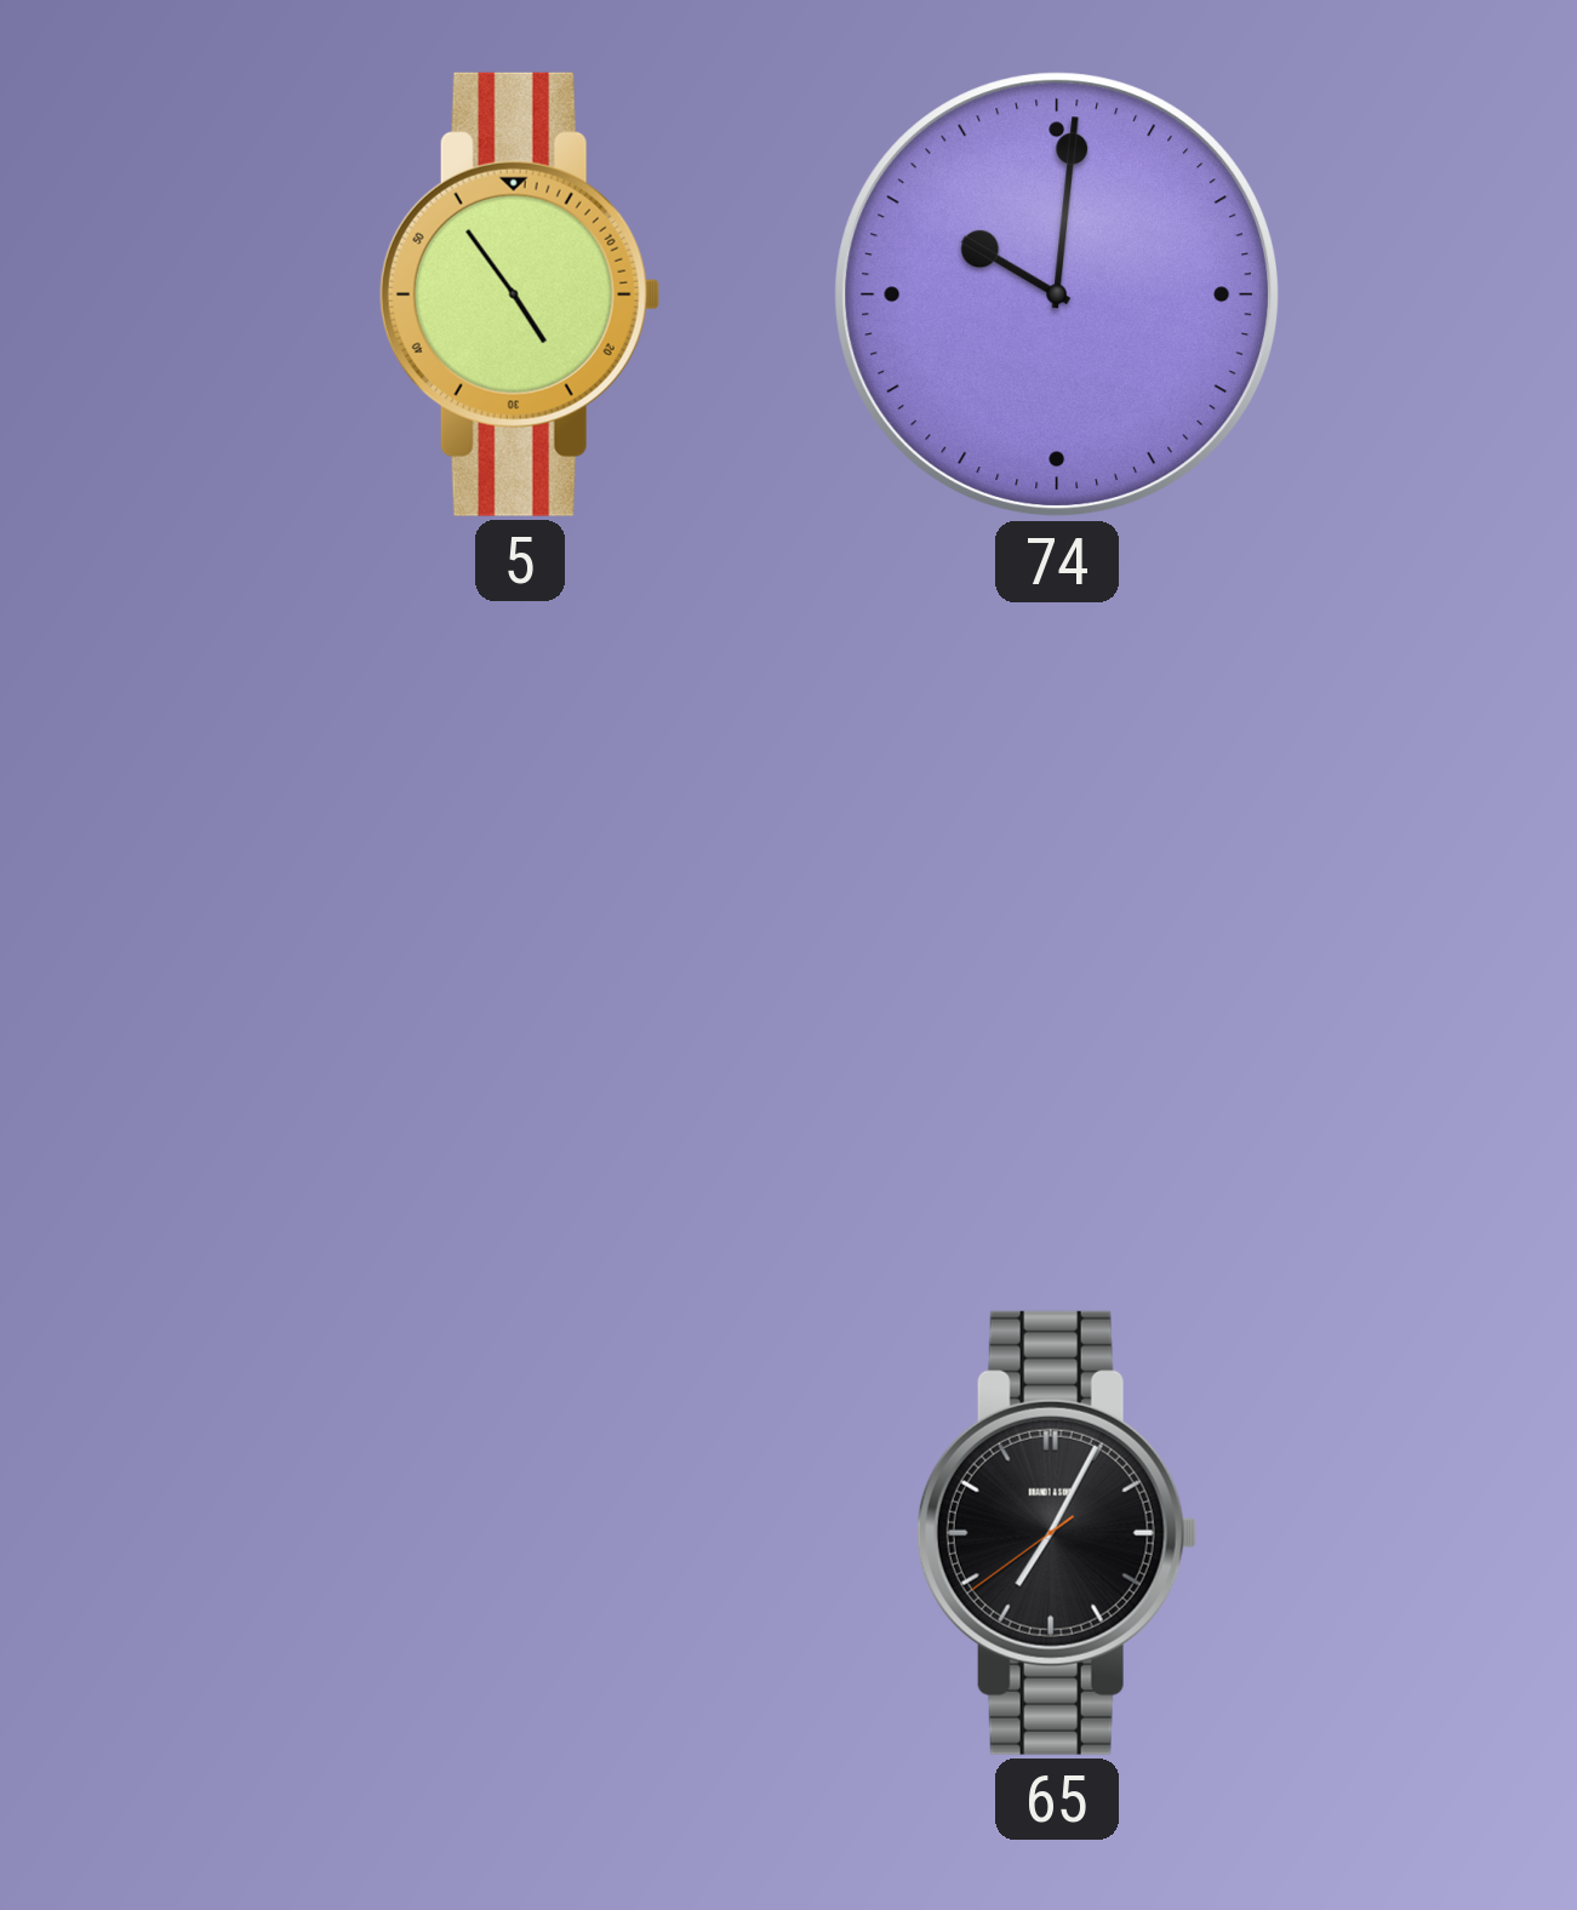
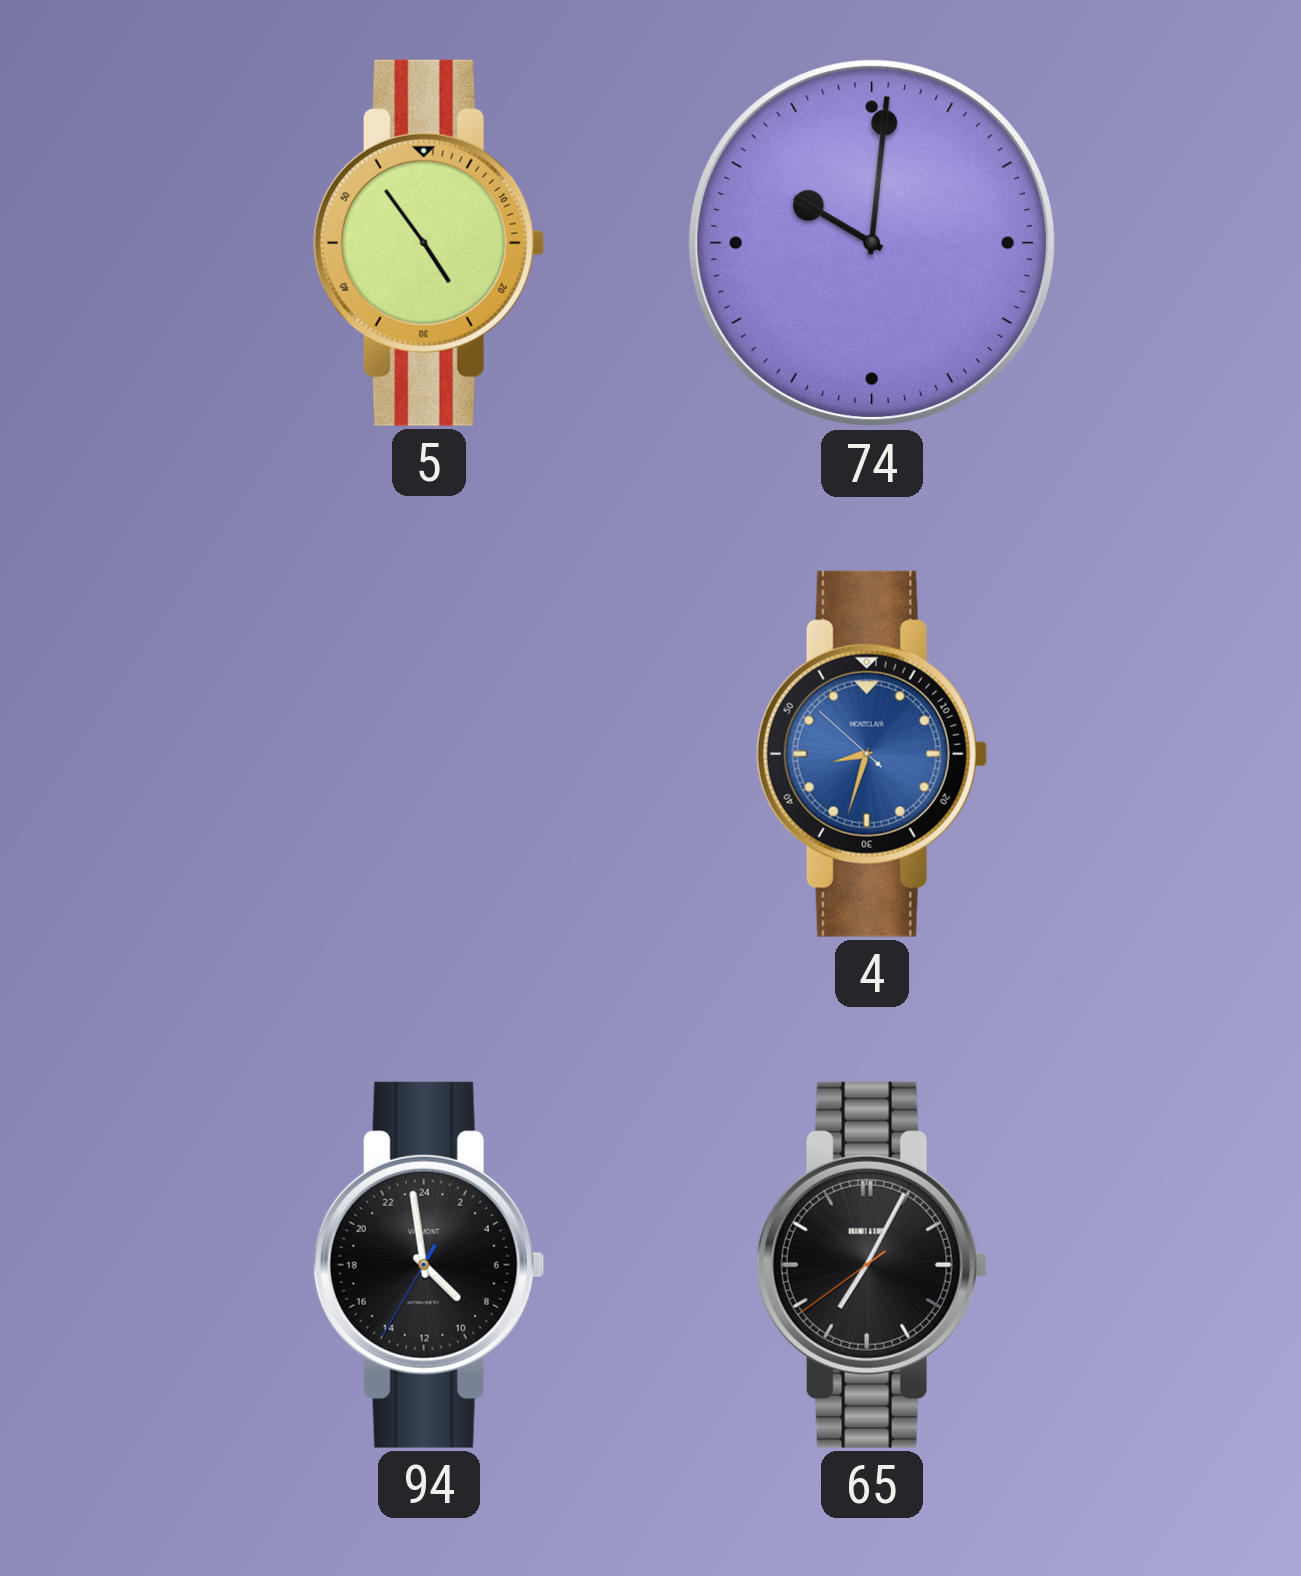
4: none -> 8:32 (872, 754)
94: none -> 8:58 (429, 1265)
